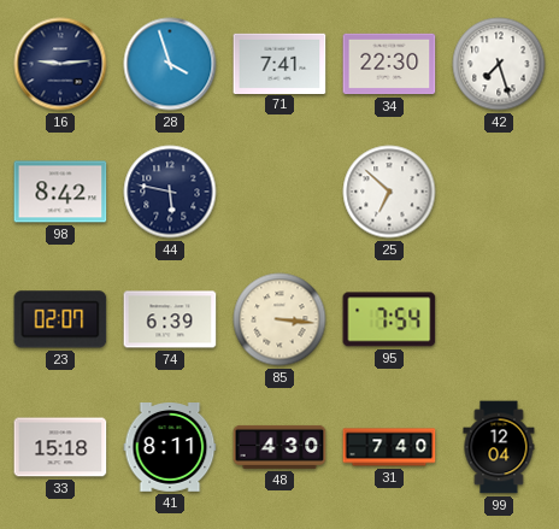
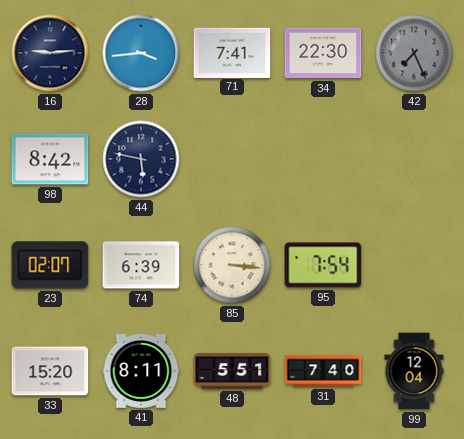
28: 3:57 -> 3:44 (141, 53)
42: 7:27 -> 7:26 (414, 53)
42 dial: white -> grey (414, 53)
25: 6:52 -> none (389, 192)
33: 15:18 -> 15:20 (50, 371)
48: 4:30 -> 5:51 (232, 371)
